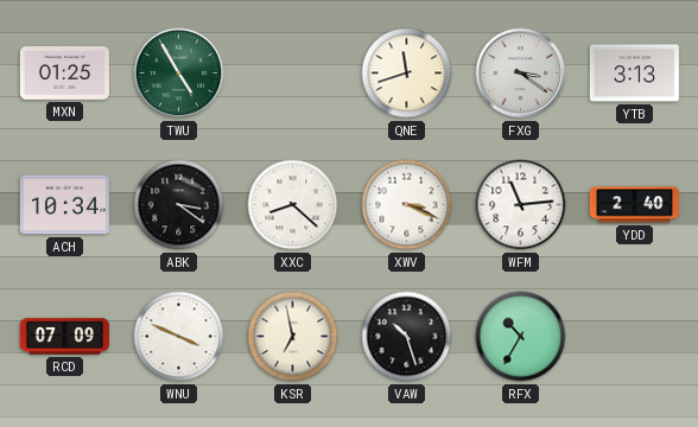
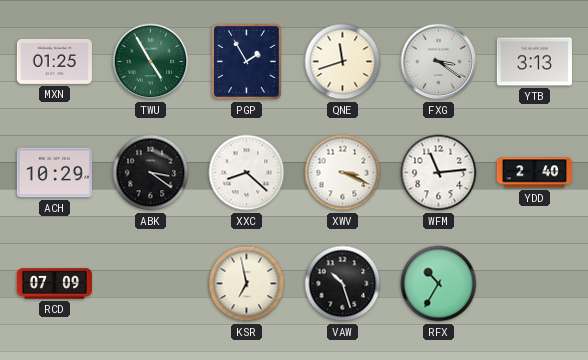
PGP: none -> 1:55 (246, 61)
ACH: 10:34 -> 10:29 (54, 173)
WNU: 3:49 -> none (179, 337)
